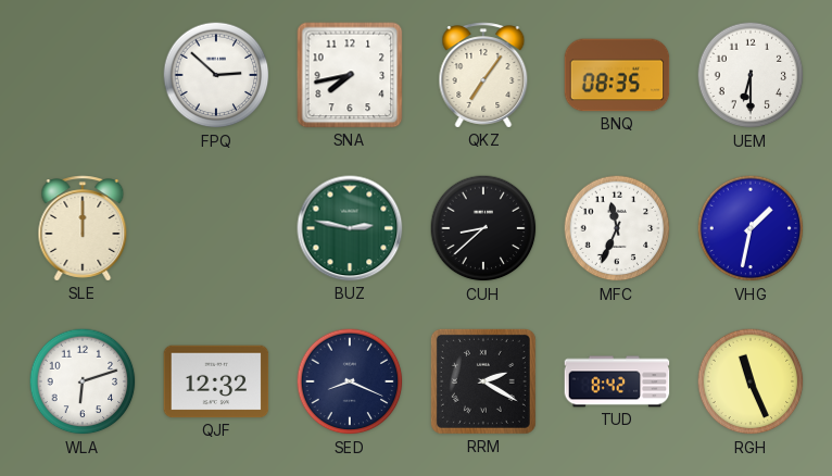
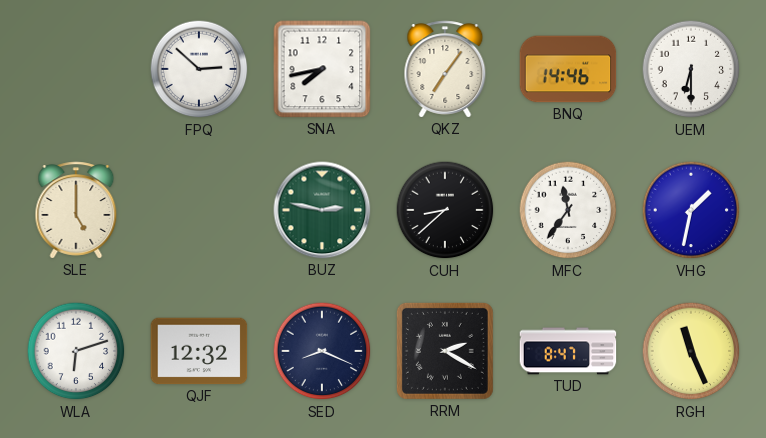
BNQ: 08:35 -> 14:46 (568, 69)
SLE: 12:00 -> 5:00 (76, 210)
MFC: 11:34 -> 11:36 (568, 210)
TUD: 8:42 -> 8:47 (568, 351)
